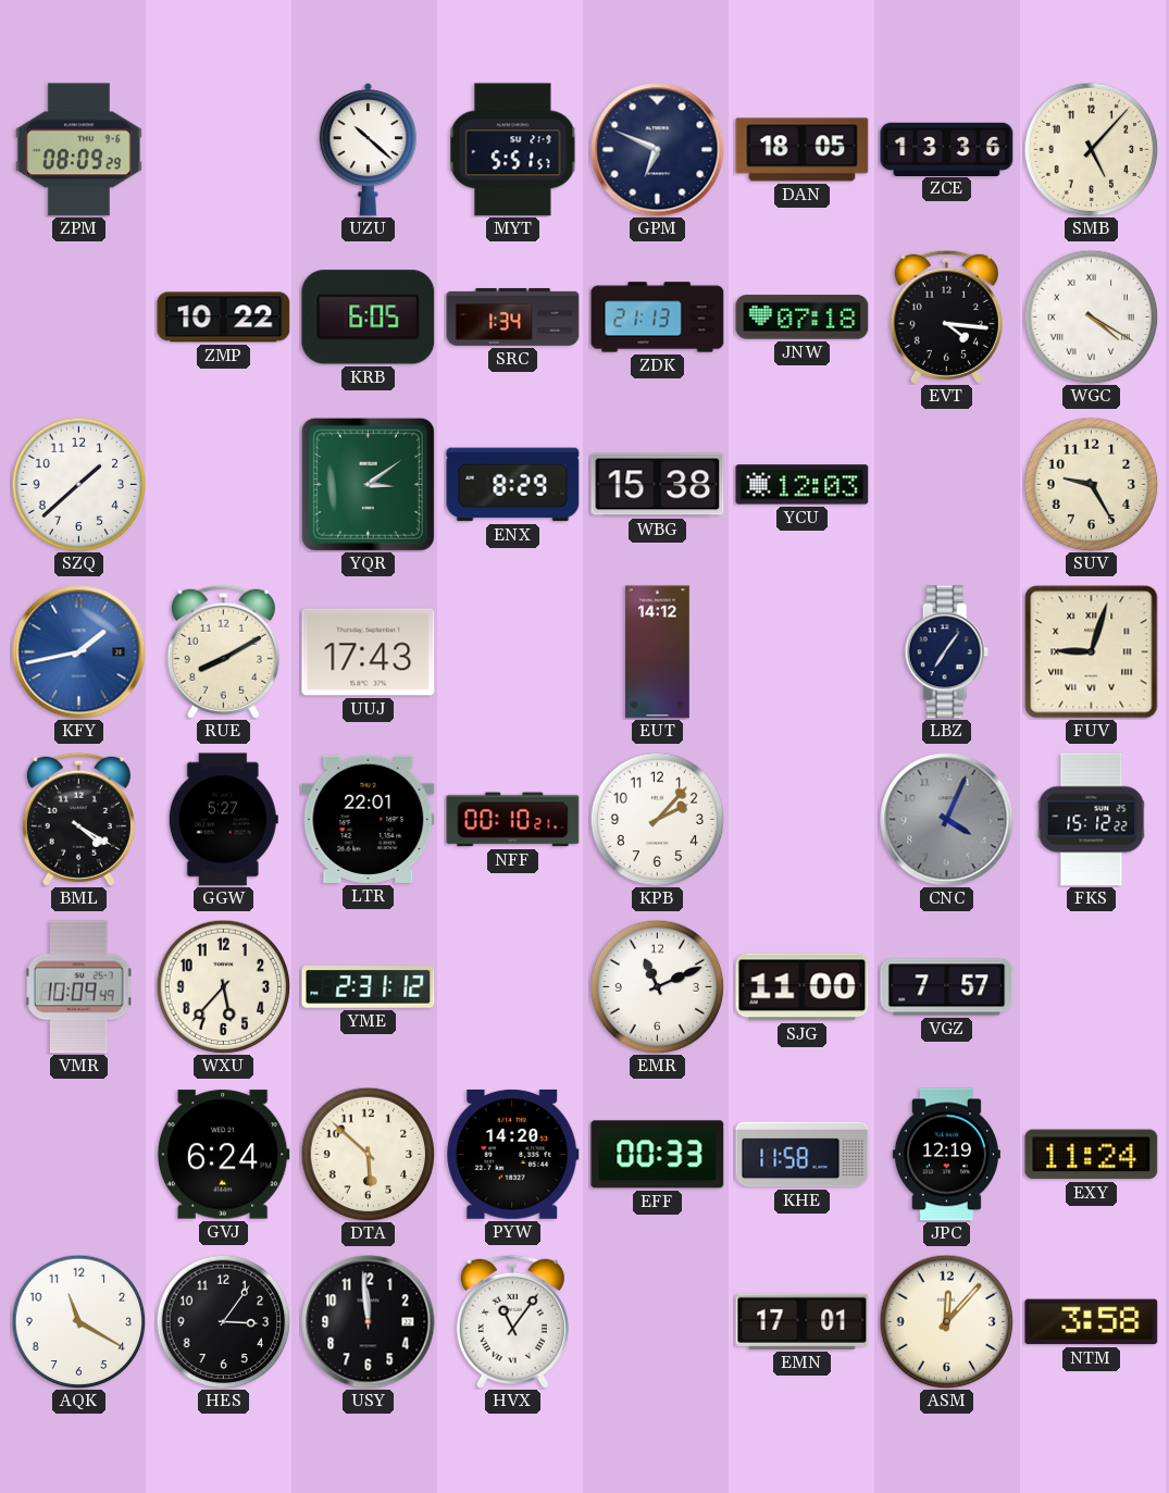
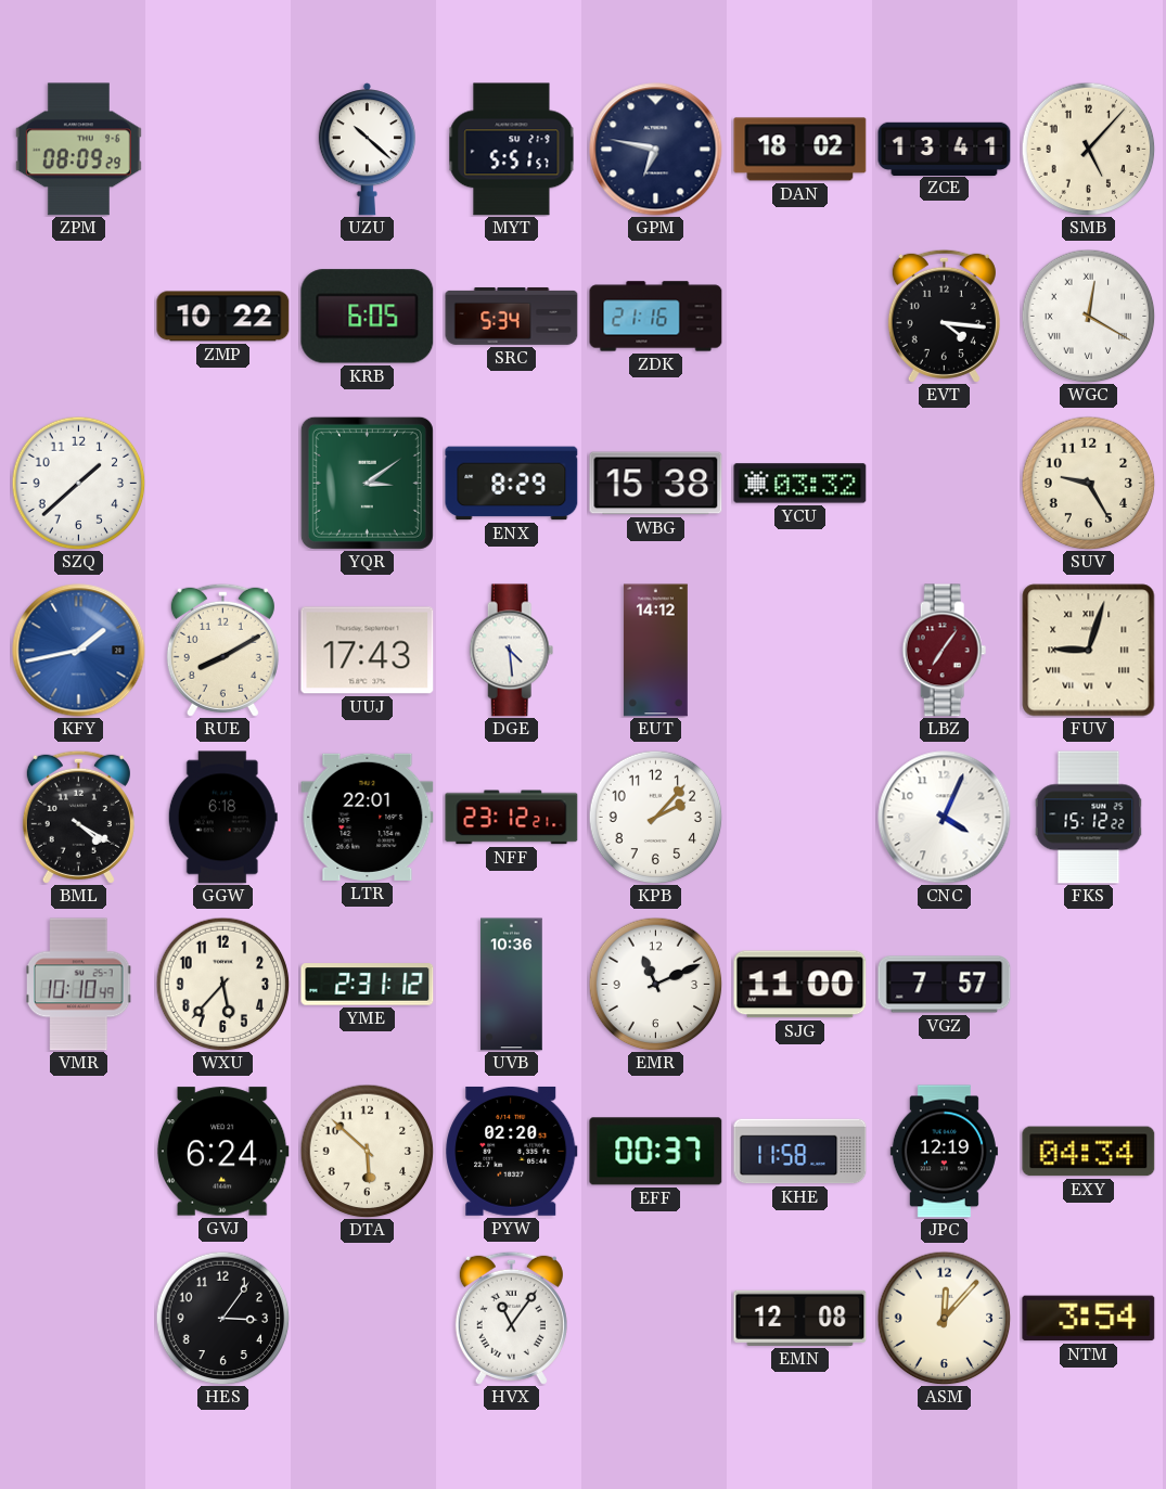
GPM: 6:49 -> 6:47 (656, 150)
DAN: 18:05 -> 18:02 (800, 150)
ZCE: 13:36 -> 13:41 (945, 149)
SRC: 1:34 -> 5:34 (512, 316)
ZDK: 21:13 -> 21:16 (656, 317)
JNW: 07:18 -> none (803, 318)
WGC: 4:20 -> 12:20 (1088, 316)
YCU: 12:03 -> 03:32 (800, 484)
DGE: none -> 4:29 (512, 651)
LBZ dial: navy -> burgundy (945, 651)
GGW: 5:27 -> 6:18 (222, 818)
NFF: 00:10 -> 23:12 (512, 818)
CNC dial: grey -> white (945, 818)
VMR: 10:09 -> 10:10 (79, 985)
UVB: none -> 10:36 (512, 985)
PYW: 14:20 -> 02:20 (512, 1152)
EFF: 00:33 -> 00:37 (656, 1152)
EXY: 11:24 -> 04:34 (1089, 1152)
AQK: 11:20 -> none (78, 1321)
USY: 11:59 -> none (369, 1322)
EMN: 17:01 -> 12:08 (800, 1318)
NTM: 3:58 -> 3:54 (1089, 1319)
